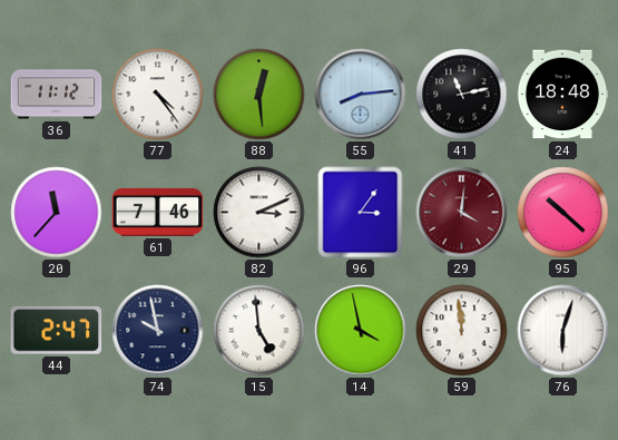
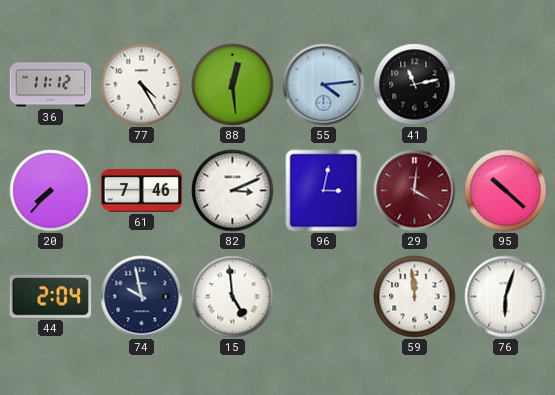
77: 4:24 -> 4:25 (142, 85)
55: 8:14 -> 4:14 (324, 85)
24: 18:48 -> none (562, 95)
20: 11:37 -> 7:37 (51, 191)
96: 3:06 -> 3:02 (324, 191)
44: 2:47 -> 2:04 (51, 297)
14: 3:58 -> none (361, 331)
